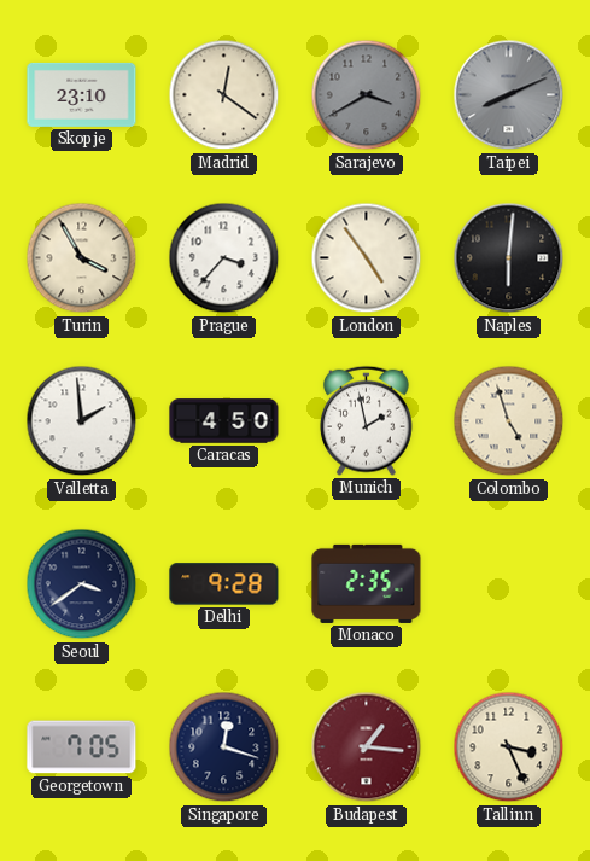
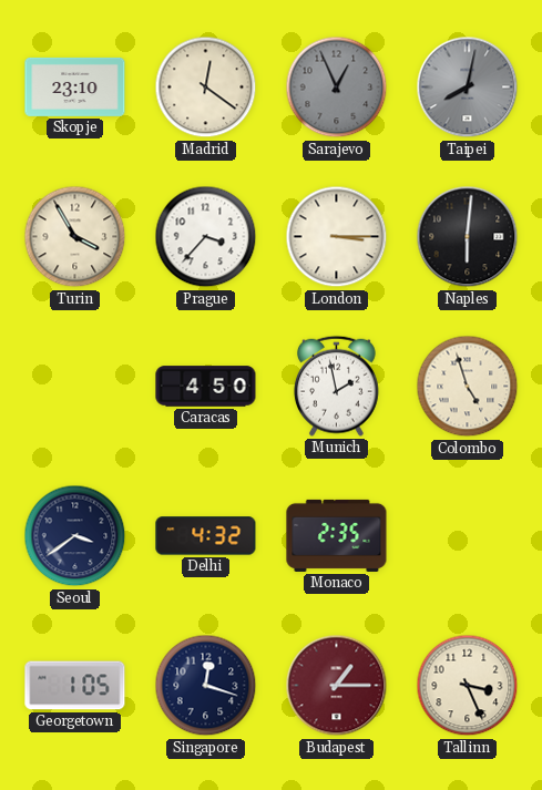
Sarajevo: 3:40 -> 12:56 (337, 88)
Taipei: 8:11 -> 8:02 (468, 88)
London: 4:54 -> 3:15 (337, 237)
Valletta: 1:59 -> none (82, 421)
Delhi: 9:28 -> 4:32 (206, 536)
Georgetown: 7:05 -> 1:05 (75, 686)
Budapest: 1:16 -> 1:15 (337, 686)
